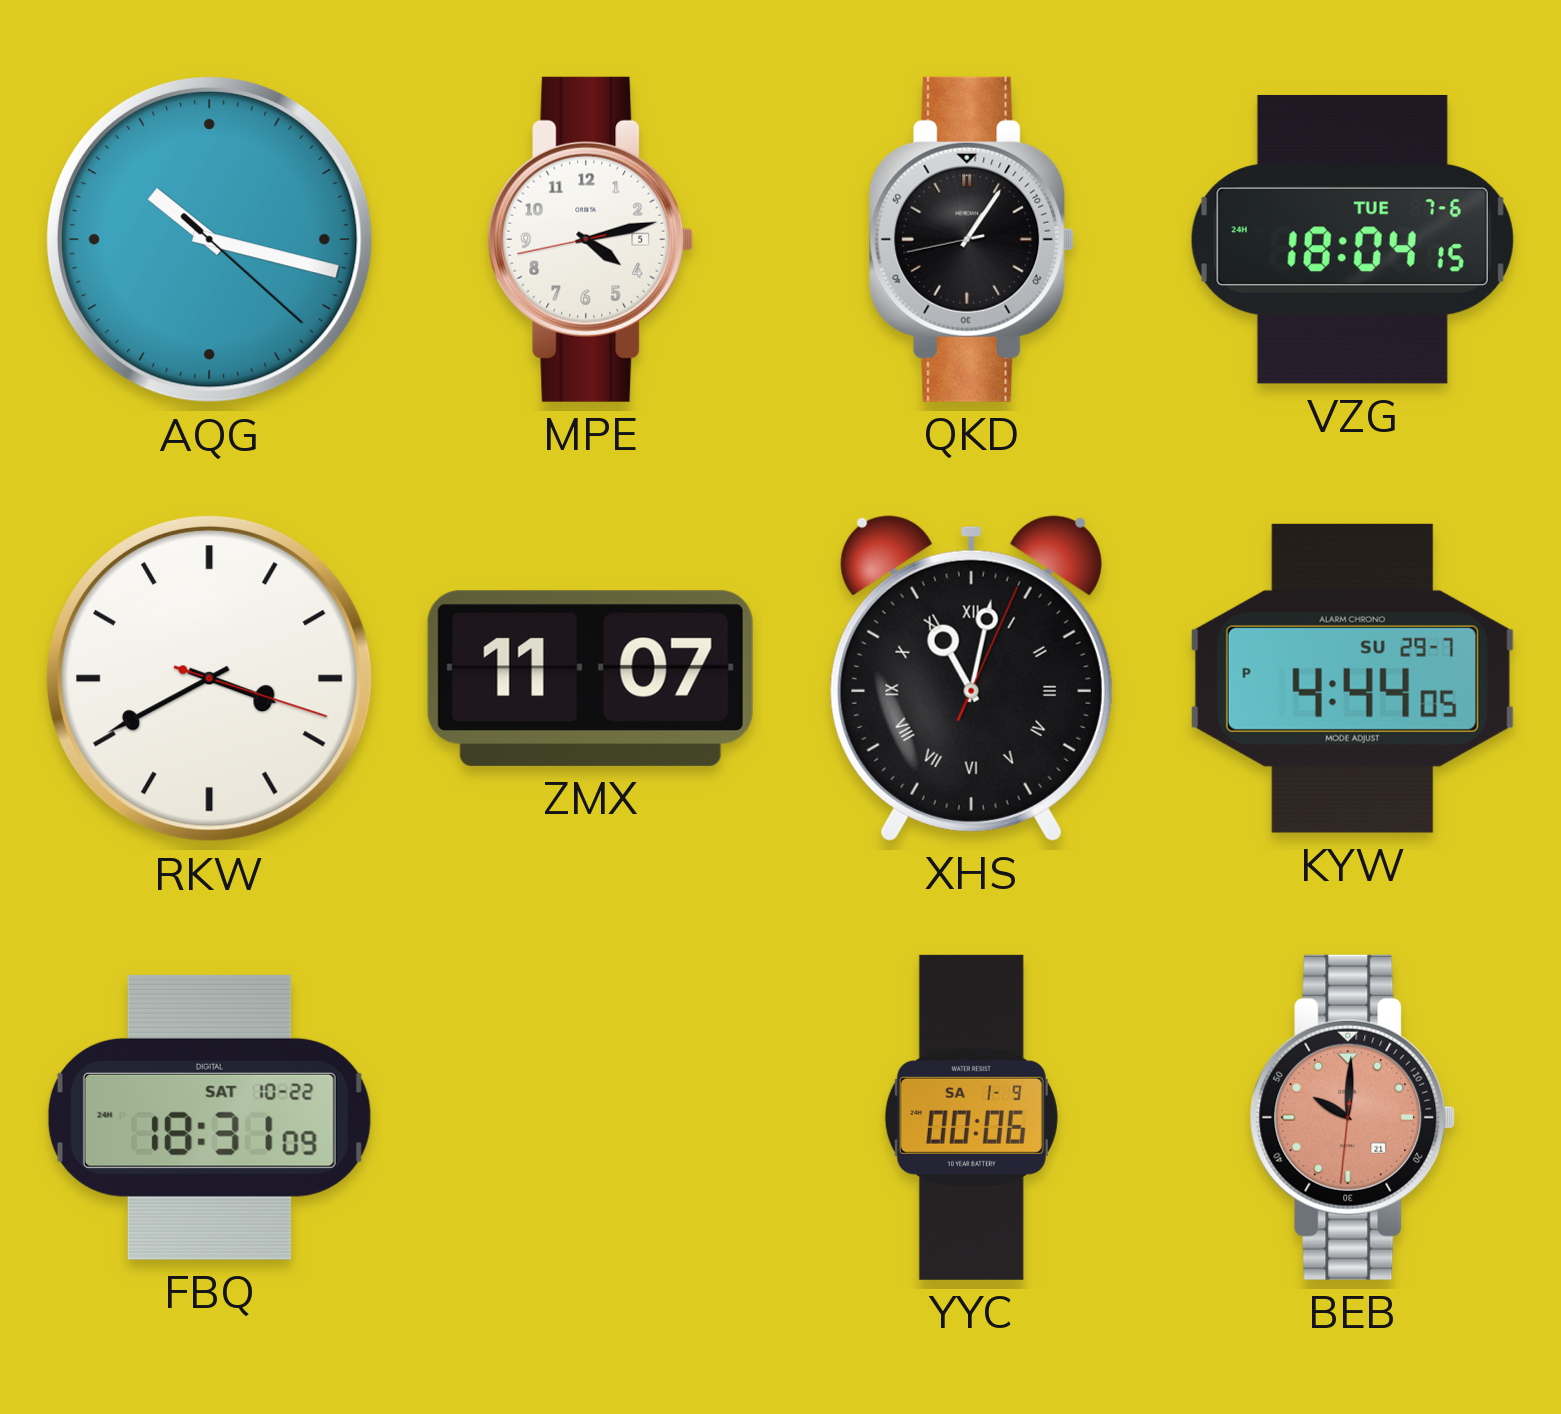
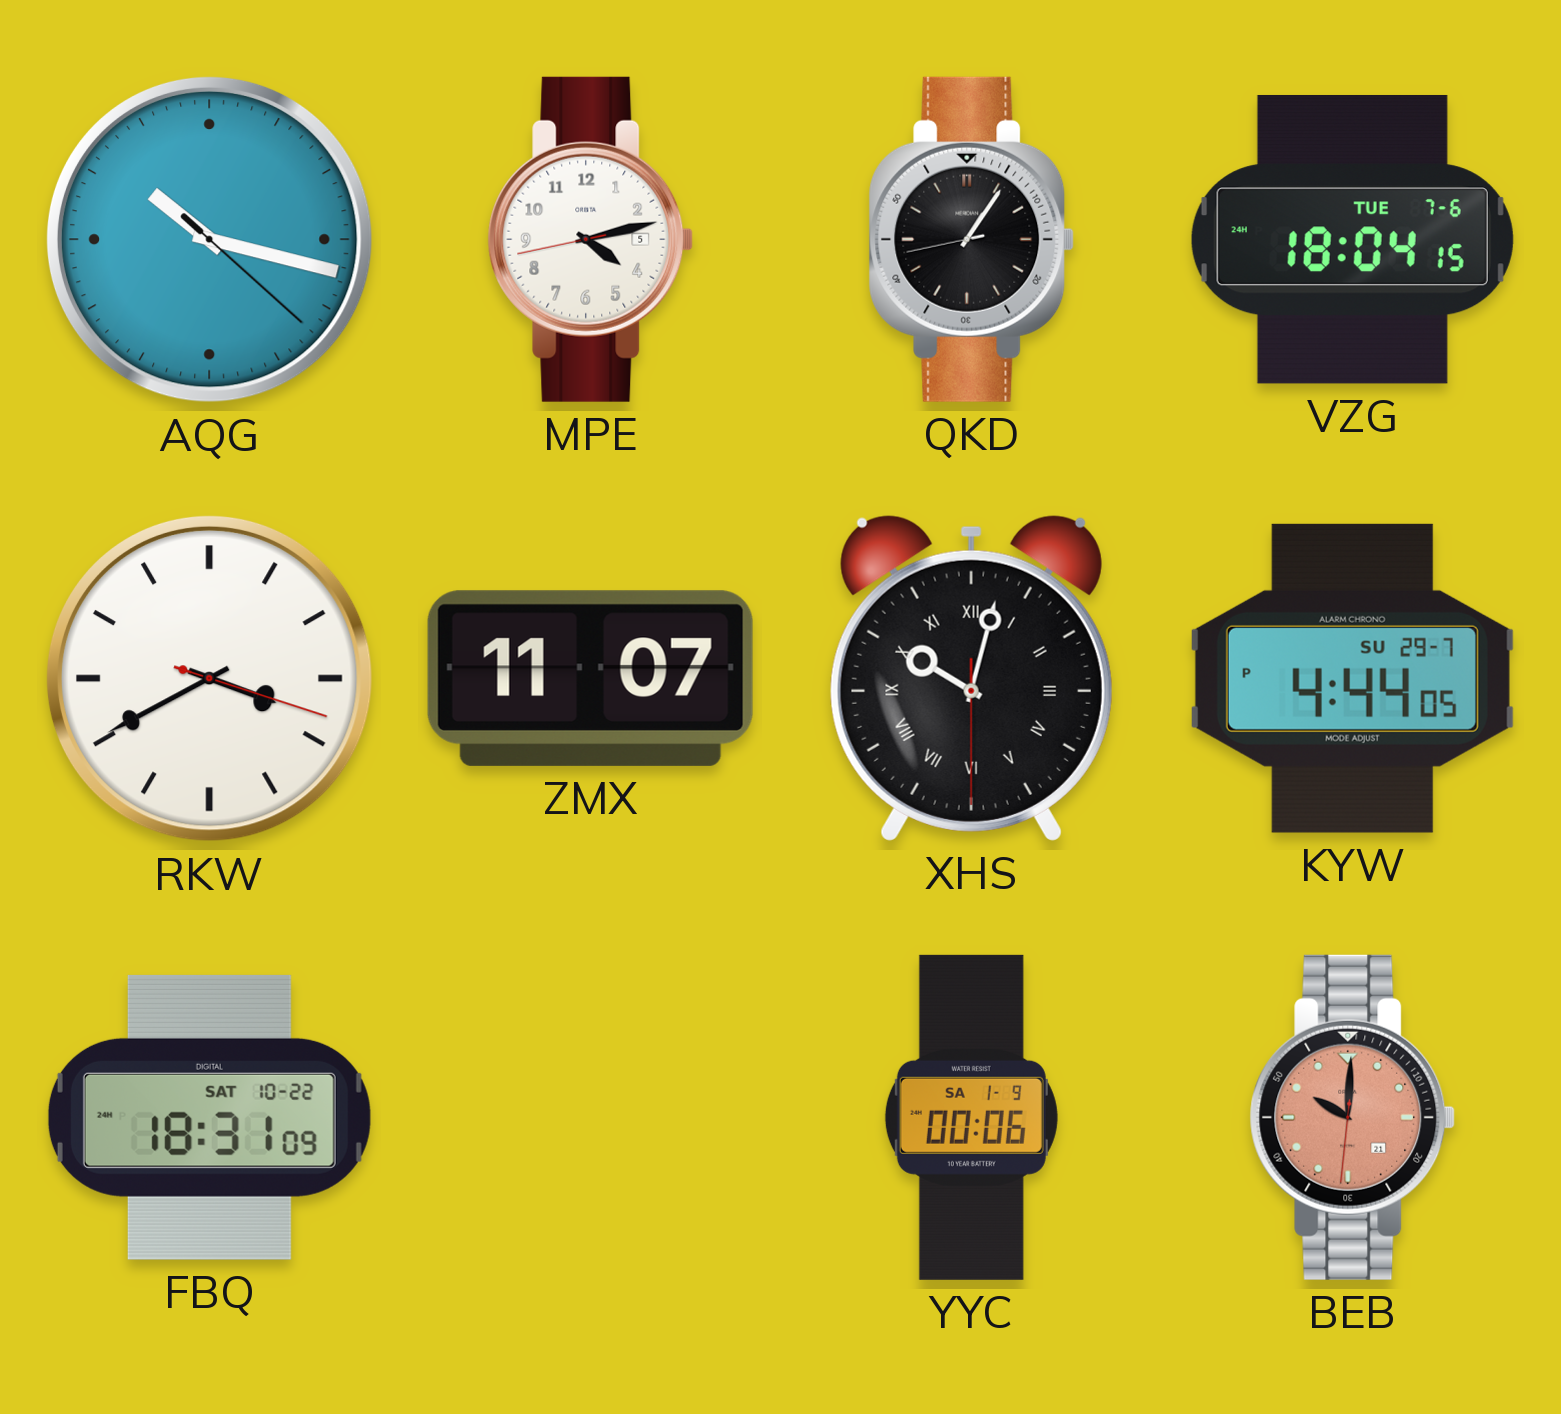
XHS: 11:02 -> 10:02 (971, 678)
